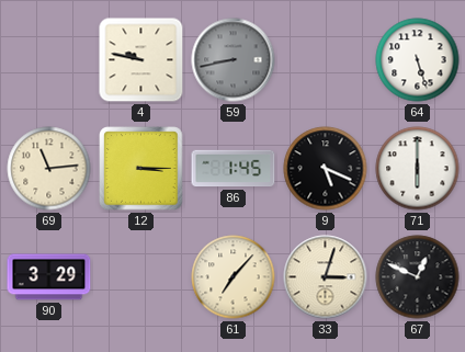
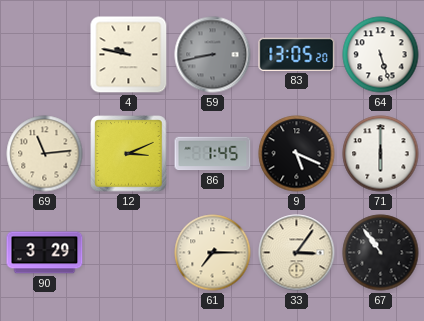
83: none -> 13:05 (297, 54)
12: 3:15 -> 3:11 (129, 154)
61: 7:07 -> 7:15 (213, 253)
33: 3:03 -> 3:06 (297, 253)
67: 12:49 -> 10:54 (381, 253)
